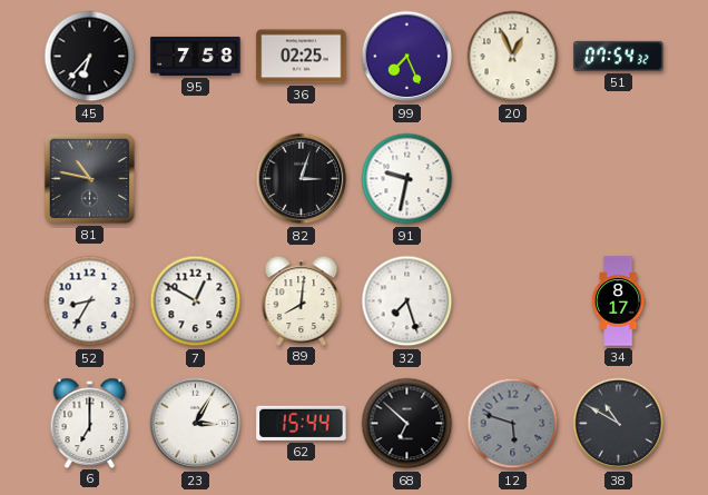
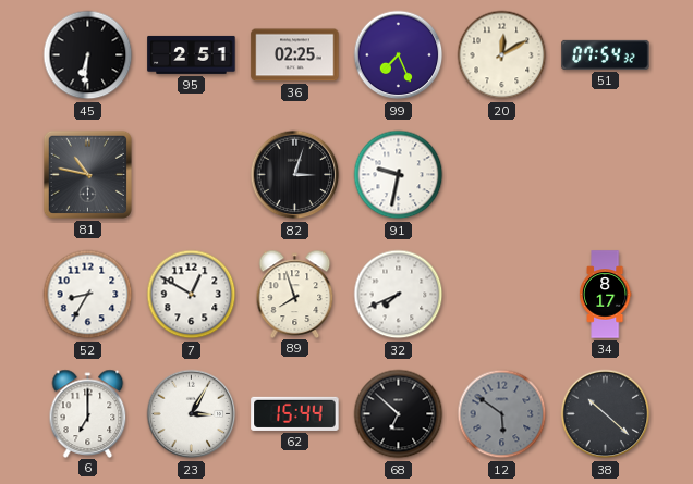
45: 6:37 -> 6:31 (88, 55)
95: 7:58 -> 2:51 (192, 54)
20: 12:56 -> 12:10 (502, 55)
89: 8:01 -> 7:57 (295, 294)
32: 7:27 -> 7:41 (399, 295)
12: 5:48 -> 5:51 (502, 414)
38: 10:50 -> 10:22 (606, 414)
